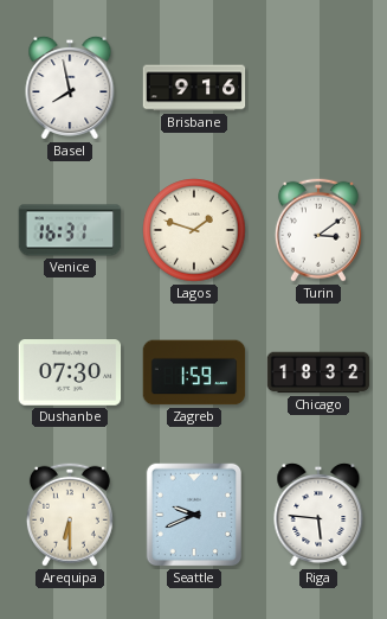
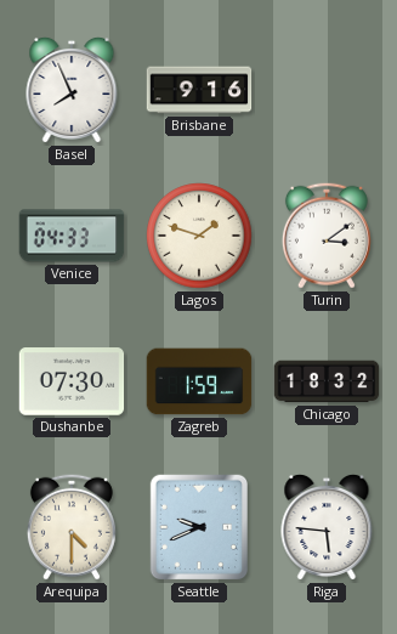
Basel: 7:58 -> 7:56 (72, 90)
Venice: 16:31 -> 04:33 (72, 236)
Arequipa: 6:30 -> 4:30 (72, 527)
